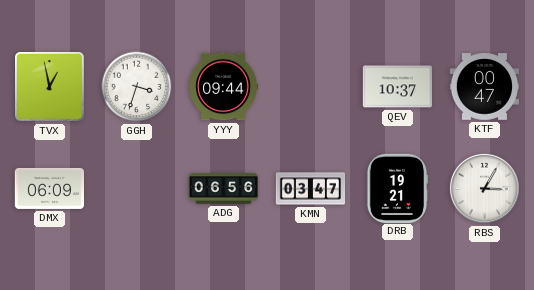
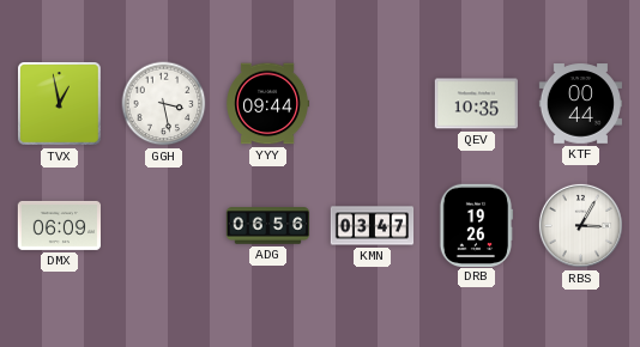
GGH: 3:33 -> 3:28 (164, 104)
QEV: 10:37 -> 10:35 (476, 104)
KTF: 00:47 -> 00:44 (581, 104)
DRB: 19:21 -> 19:26 (476, 225)
